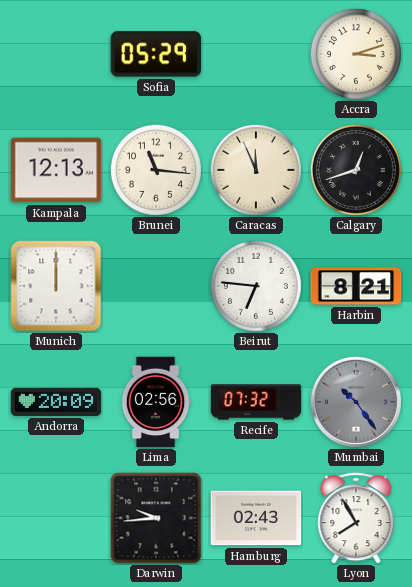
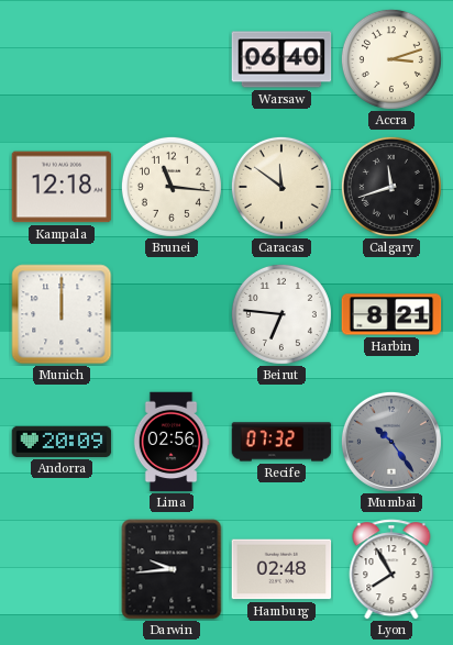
Sofia: 05:29 -> none (156, 54)
Warsaw: none -> 06:40 (281, 59)
Kampala: 12:13 -> 12:18 (62, 187)
Caracas: 11:56 -> 11:51 (281, 187)
Calgary: 12:42 -> 11:42 (391, 187)
Hamburg: 02:43 -> 02:48 (281, 569)
